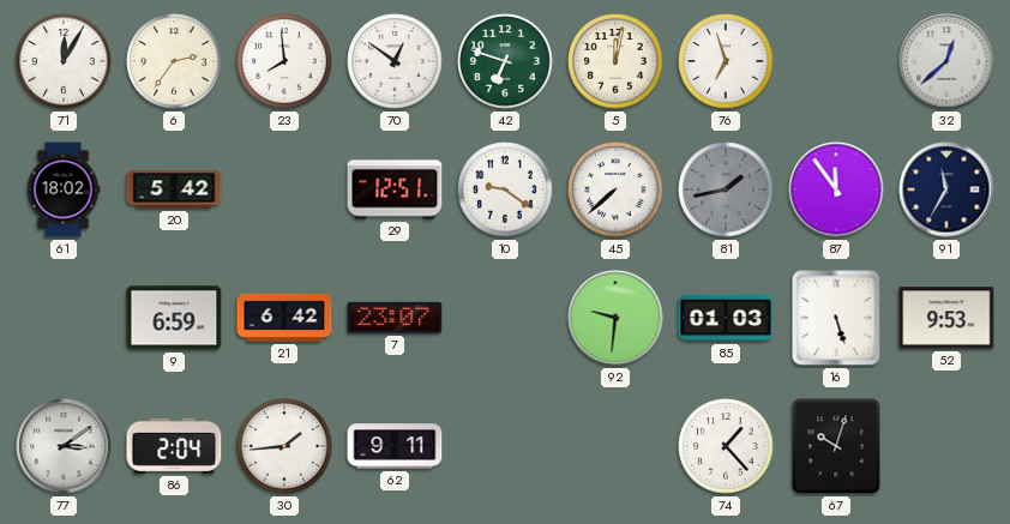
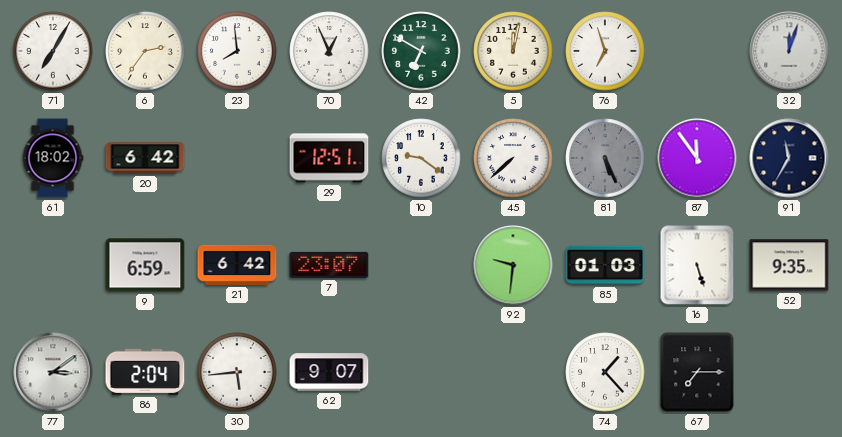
71: 12:05 -> 7:05 (53, 51)
70: 12:51 -> 12:56 (329, 51)
42: 6:48 -> 6:50 (421, 51)
32: 12:38 -> 12:03 (789, 51)
20: 5:42 -> 6:42 (145, 158)
81: 1:43 -> 5:26 (605, 158)
52: 9:53 -> 9:35 (789, 265)
30: 1:44 -> 5:44 (237, 372)
62: 9:11 -> 9:07 (329, 372)
67: 10:03 -> 7:15 (697, 372)
